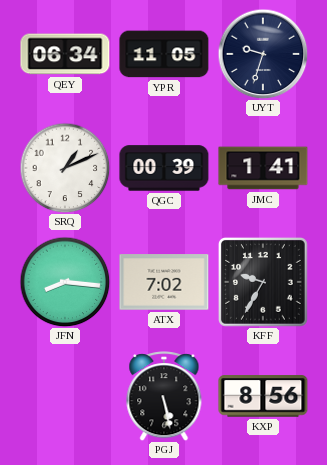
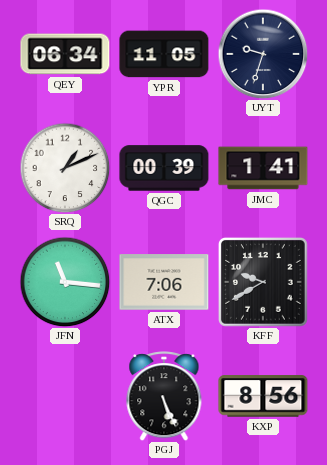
JFN: 8:16 -> 11:16 (65, 282)
ATX: 7:02 -> 7:06 (164, 282)
KFF: 9:35 -> 9:40 (263, 282)
PGJ: 5:28 -> 5:26 (164, 396)
